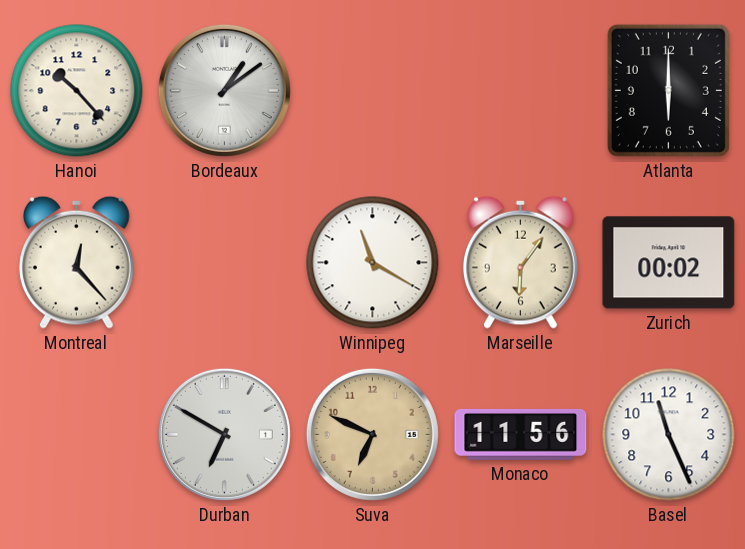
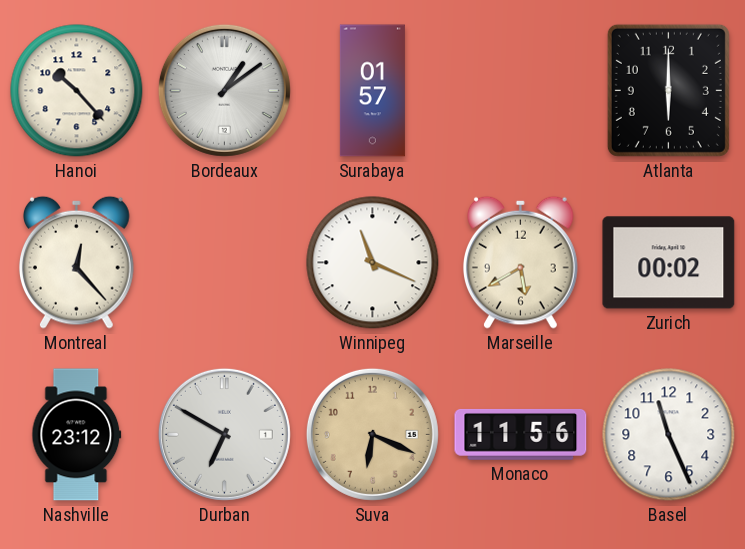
Surabaya: none -> 01:57 (372, 91)
Winnipeg: 11:20 -> 11:19 (373, 263)
Marseille: 6:06 -> 5:40 (520, 262)
Nashville: none -> 23:12 (77, 435)
Suva: 6:49 -> 6:19 (372, 434)
